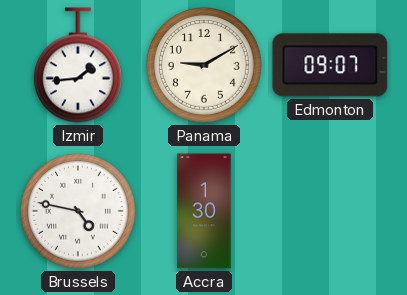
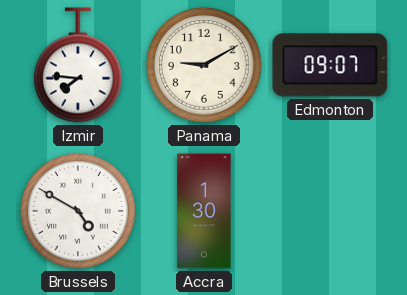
Izmir: 1:44 -> 7:46 (78, 65)
Brussels: 4:47 -> 4:50 (78, 211)
